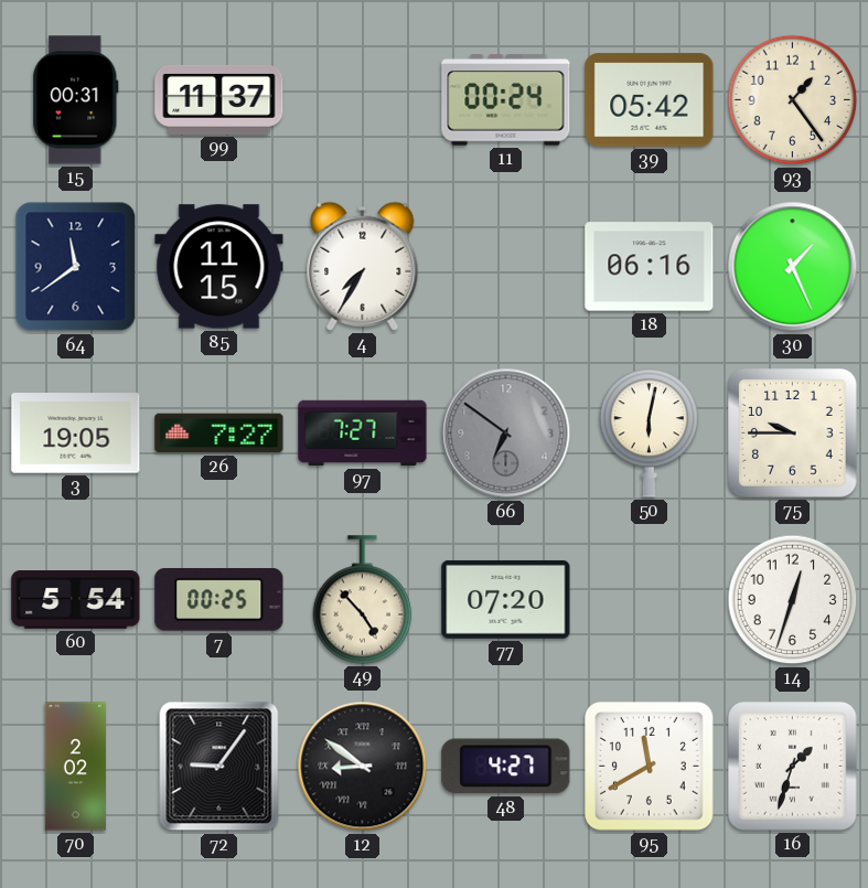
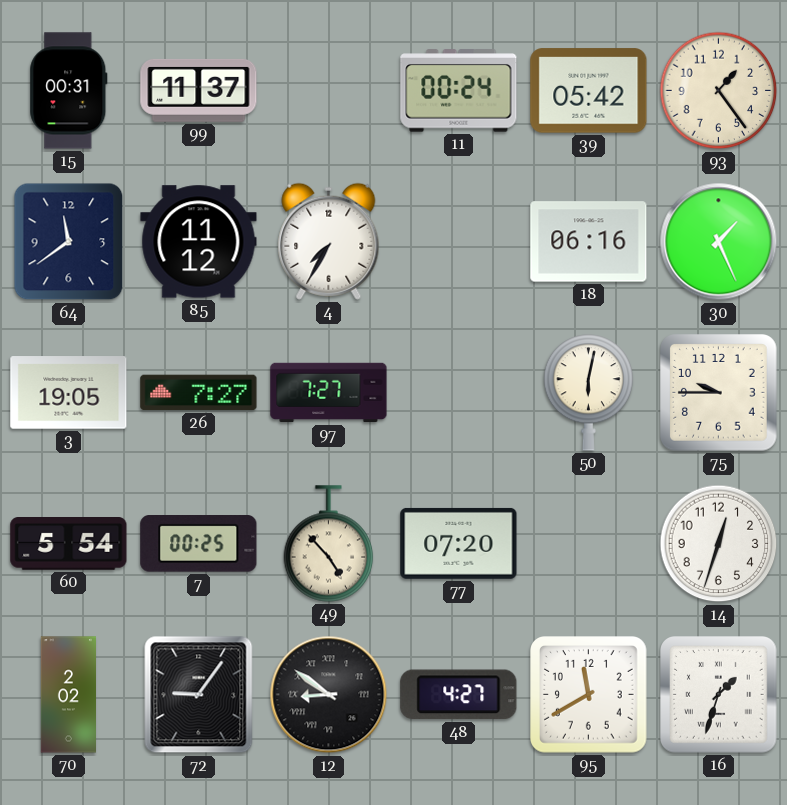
85: 11:15 -> 11:12 (199, 242)
66: 6:51 -> none (506, 434)
